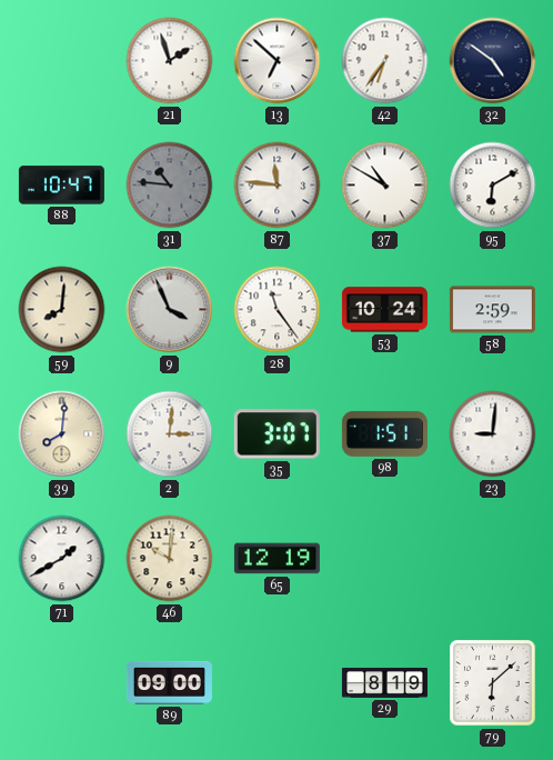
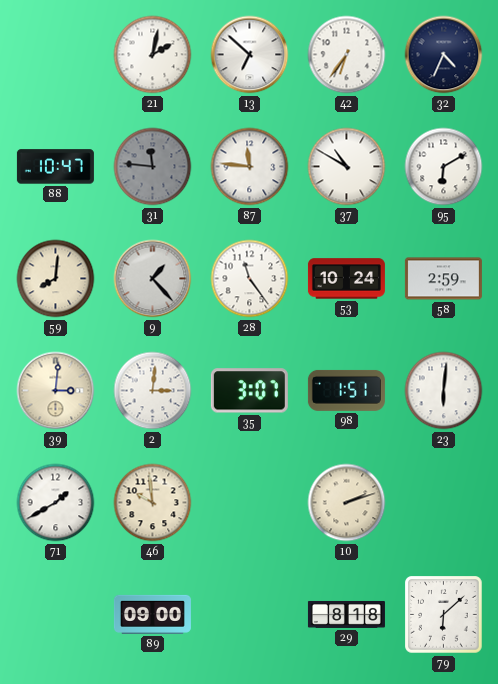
21: 1:57 -> 2:02 (153, 55)
32: 4:51 -> 4:34 (444, 55)
31: 10:46 -> 11:46 (153, 167)
9: 3:56 -> 1:23 (153, 279)
39: 8:01 -> 3:01 (56, 391)
23: 9:01 -> 6:01 (444, 391)
46: 10:01 -> 9:59 (153, 503)
65: 12:19 -> none (276, 559)
10: none -> 2:12 (347, 503)
29: 8:19 -> 8:18 (346, 614)
